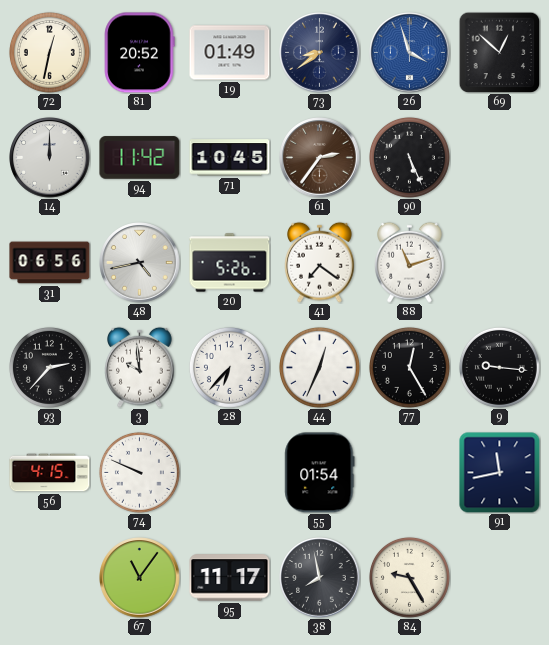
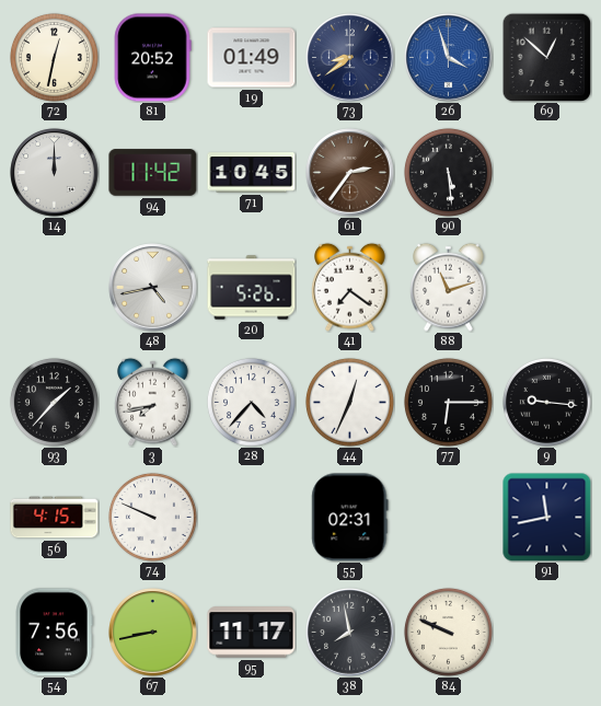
90: 5:26 -> 5:29 (448, 172)
31: 06:56 -> none (50, 263)
93: 2:37 -> 1:37 (54, 402)
3: 9:59 -> 7:43 (153, 402)
28: 6:37 -> 4:37 (251, 402)
77: 12:25 -> 6:15 (448, 402)
55: 01:54 -> 02:31 (350, 518)
54: none -> 7:56 (54, 633)
67: 11:06 -> 8:43 (153, 633)
84: 9:25 -> 9:49 (448, 632)
